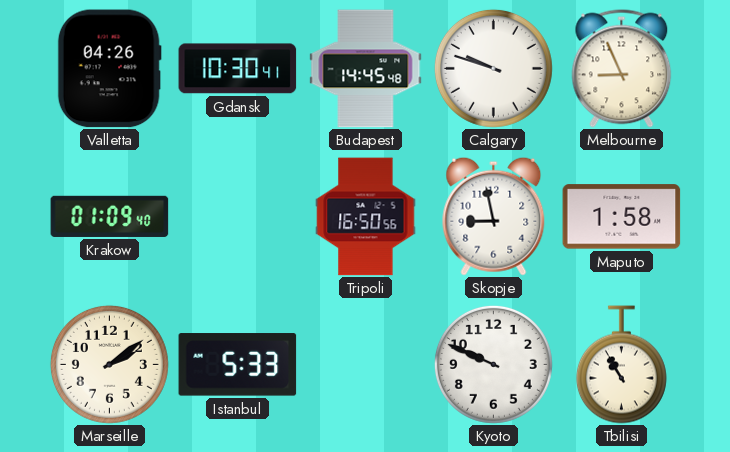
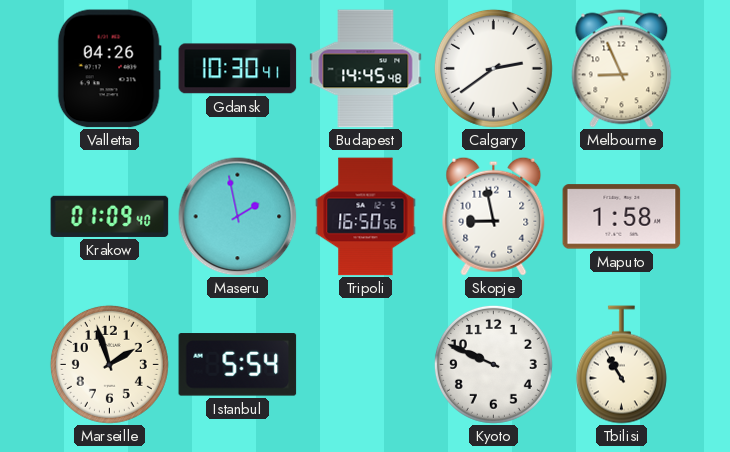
Calgary: 9:48 -> 2:39 (493, 68)
Maseru: none -> 1:58 (238, 217)
Marseille: 2:09 -> 1:57 (109, 364)
Istanbul: 5:33 -> 5:54 (238, 365)
